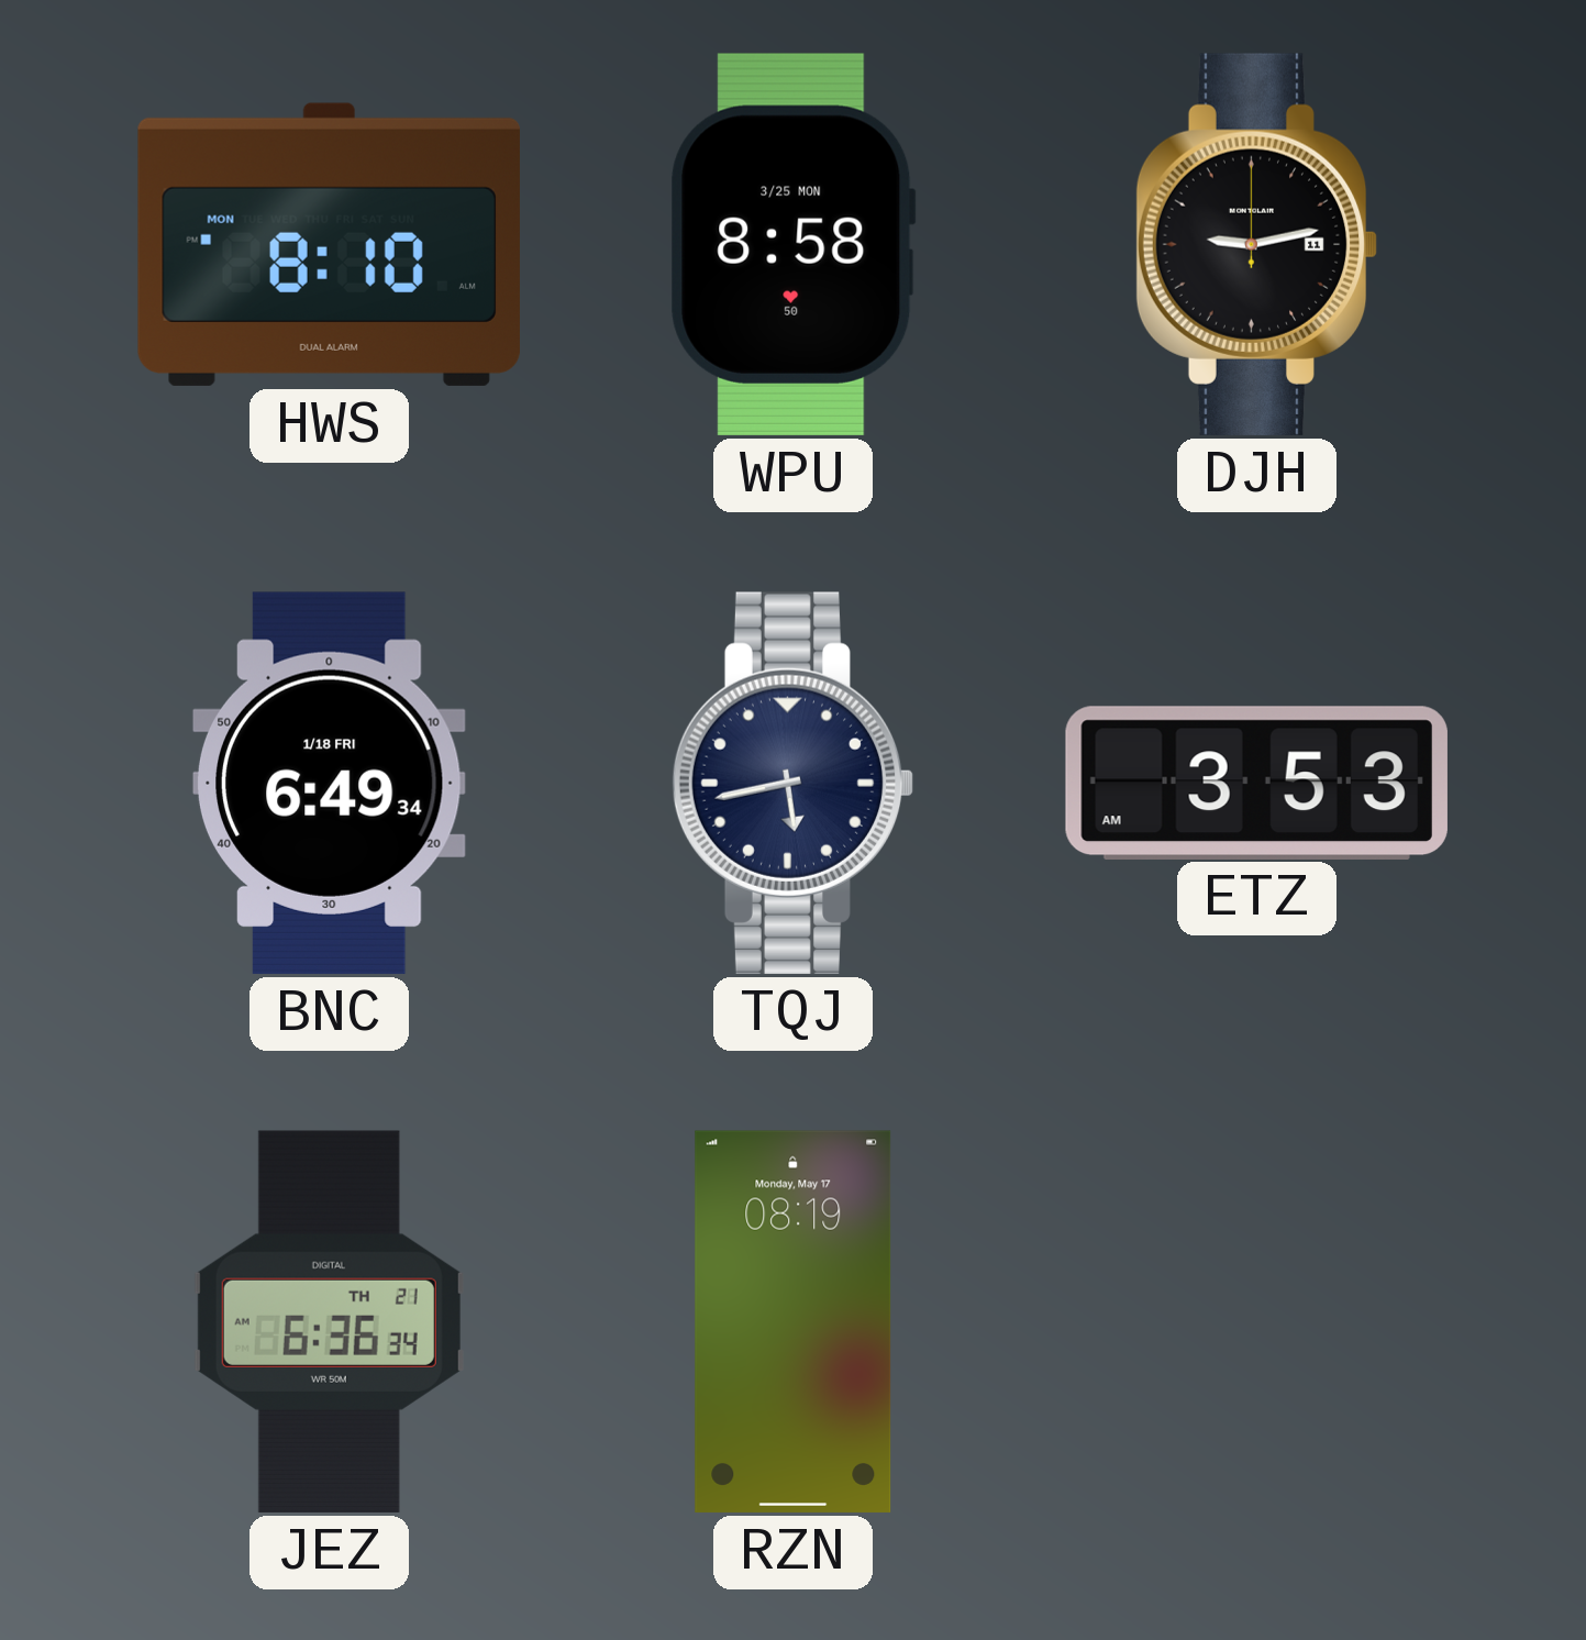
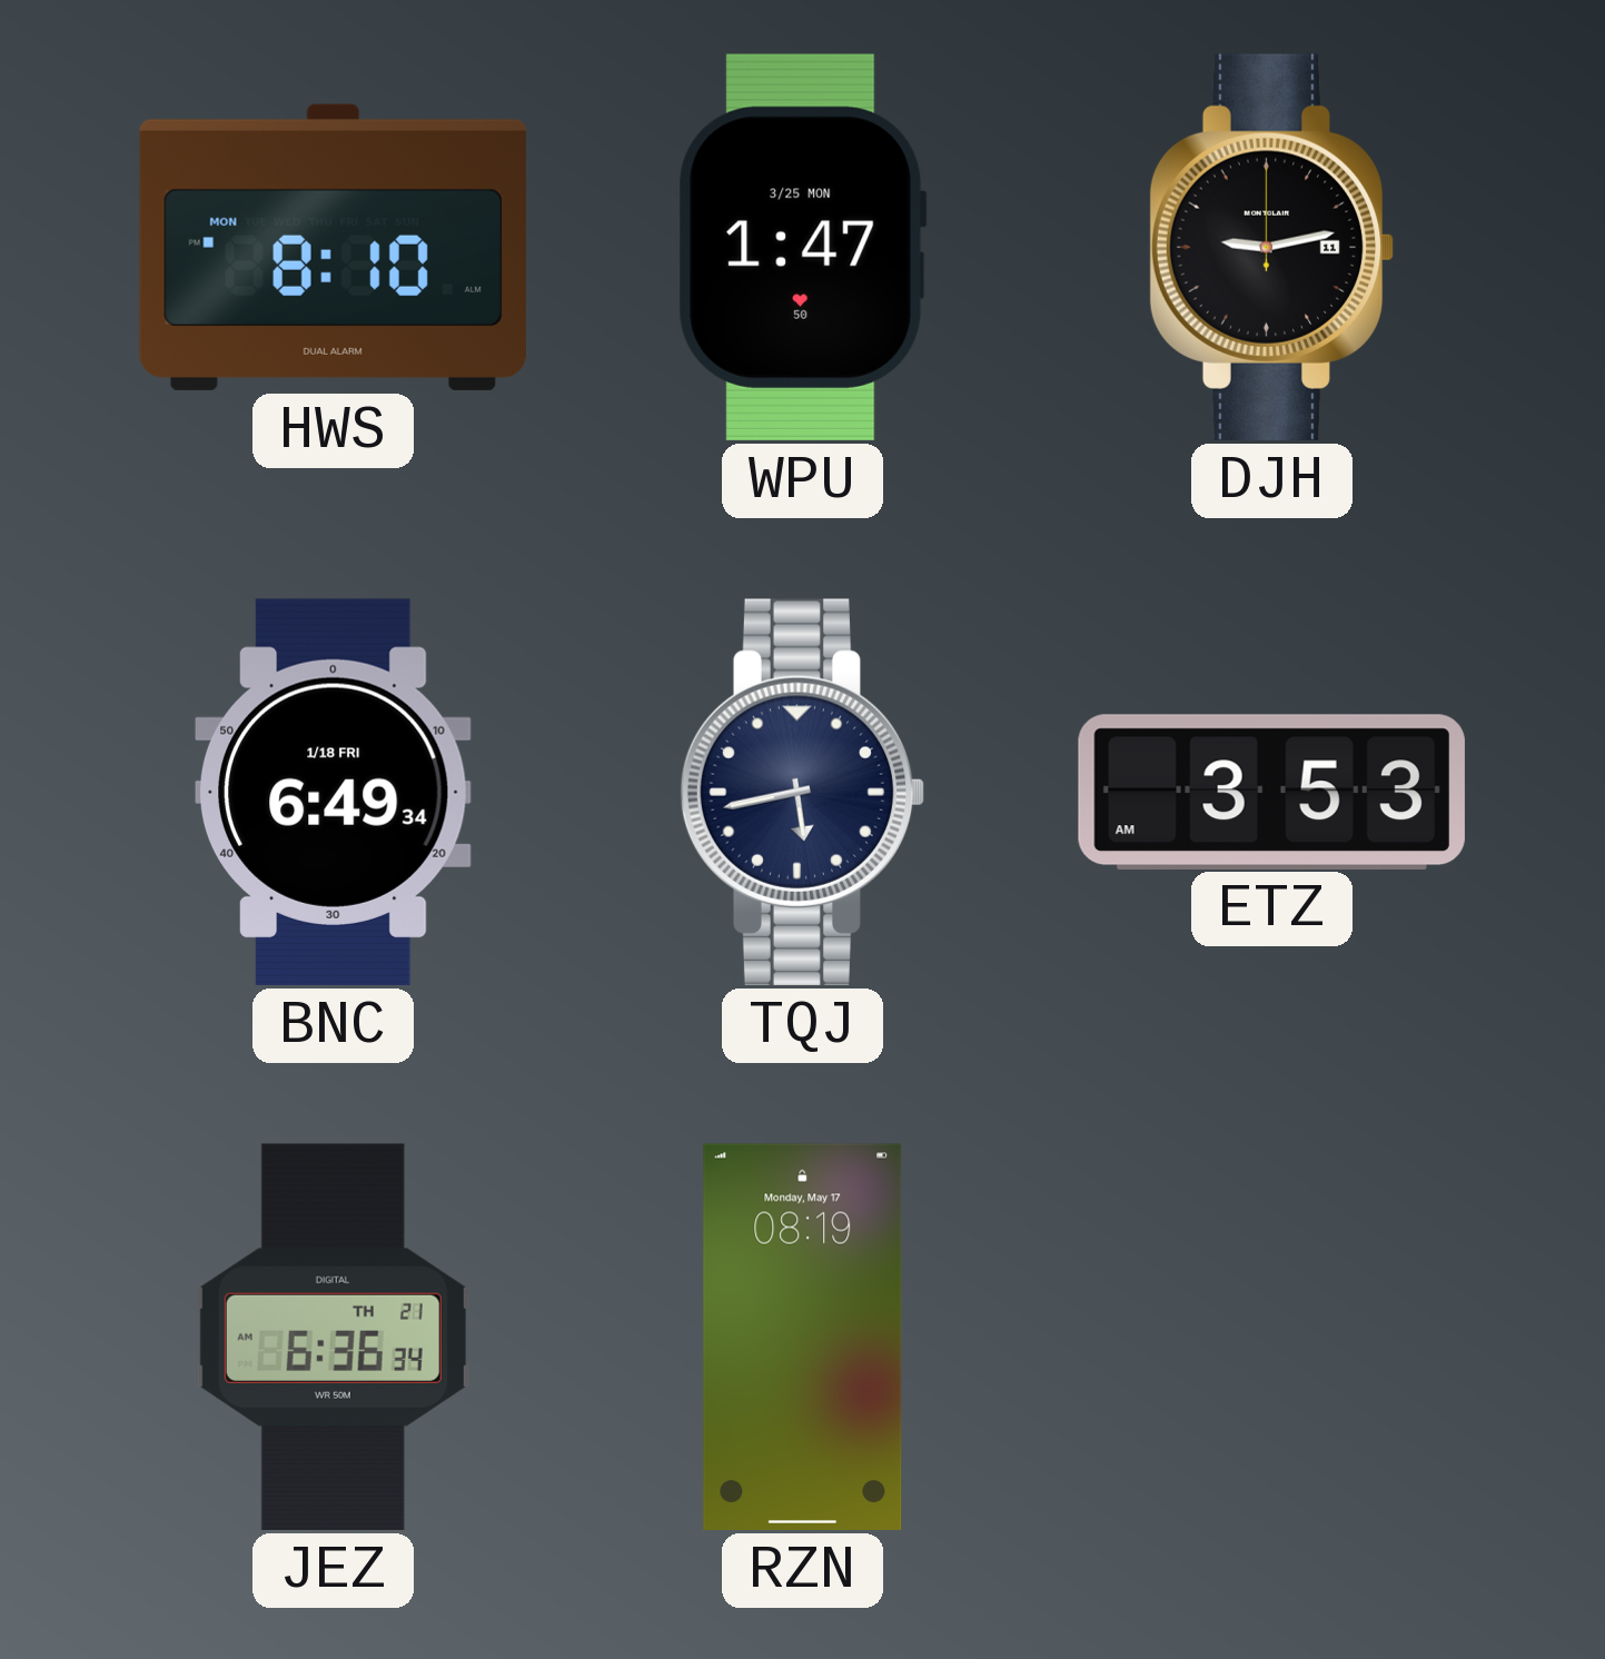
WPU: 8:58 -> 1:47 (802, 247)
